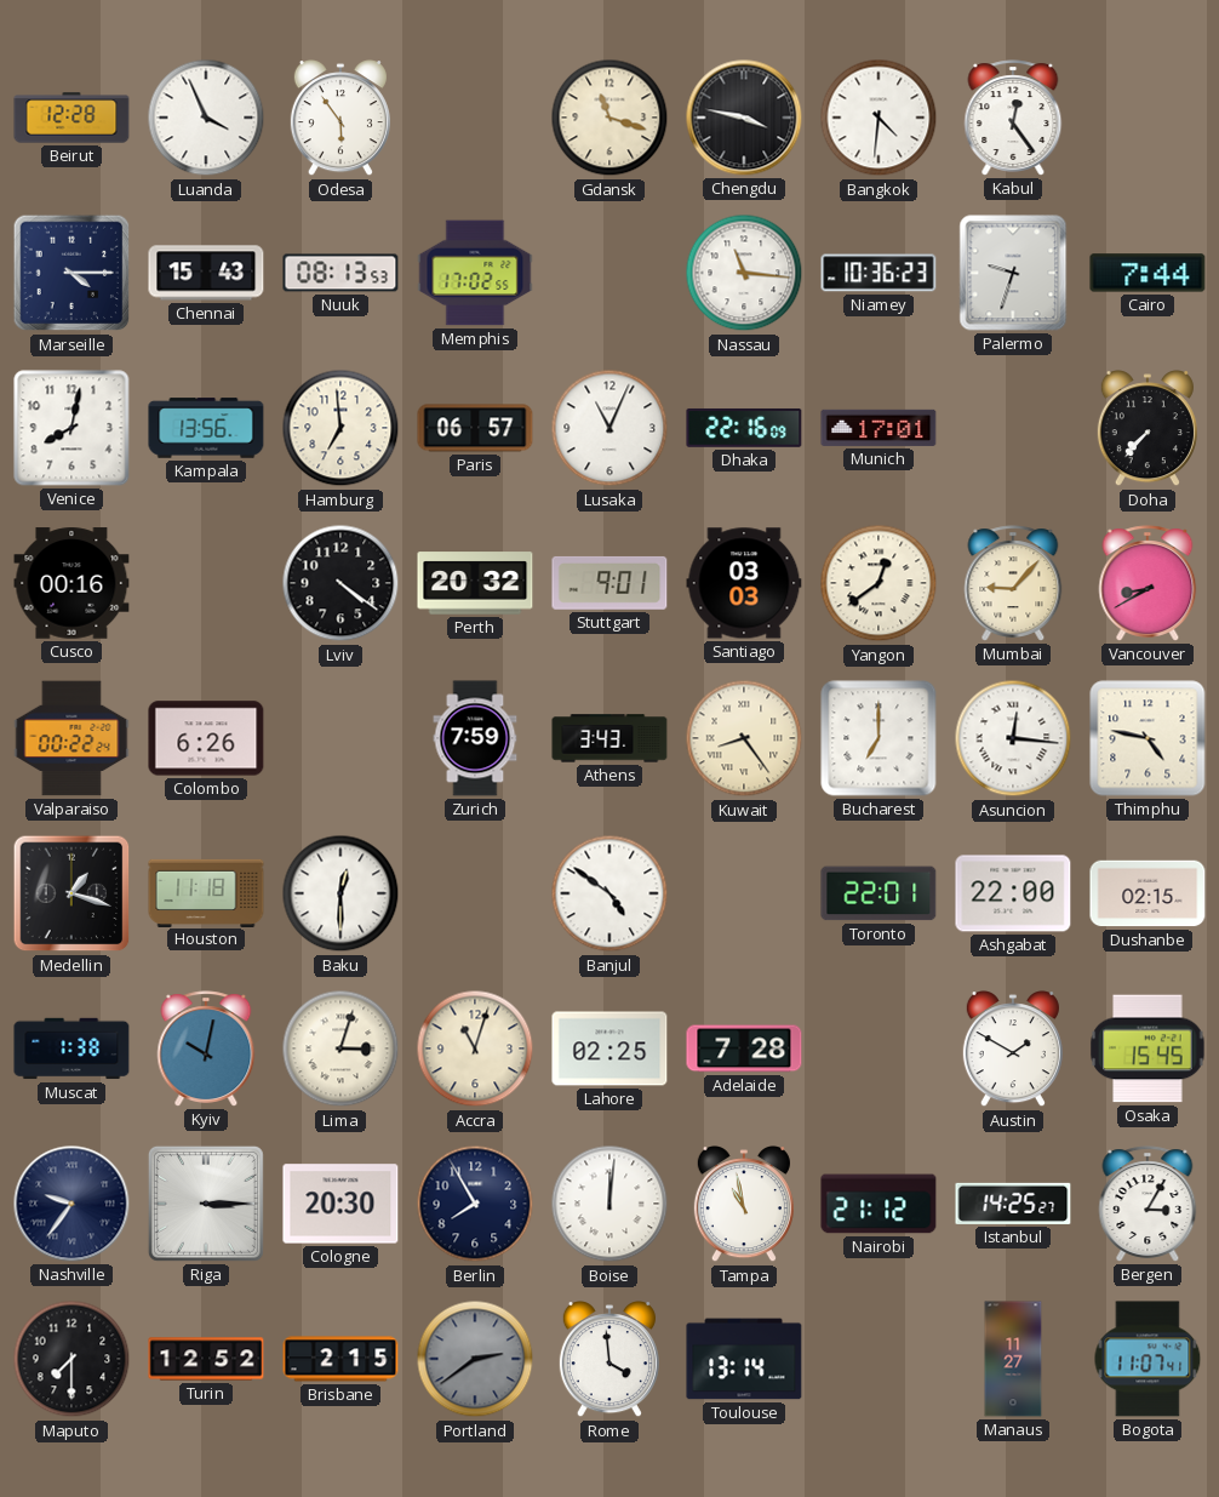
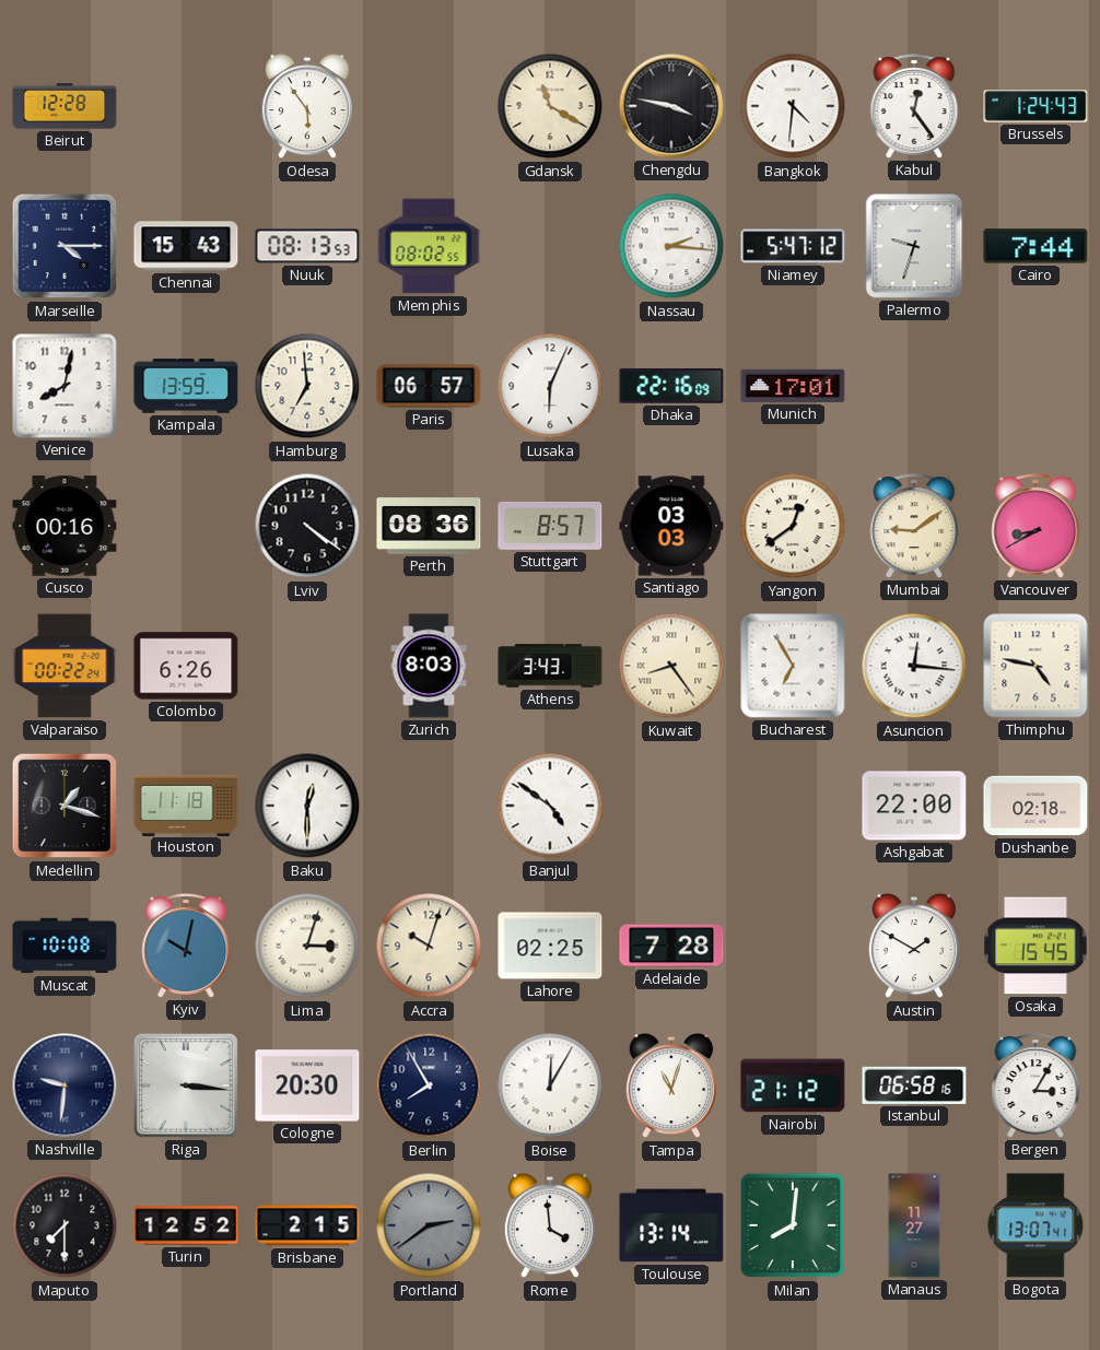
Luanda: 3:56 -> none (206, 118)
Gdansk: 11:18 -> 11:20 (550, 106)
Brussels: none -> 1:24 (1035, 106)
Memphis: 17:02 -> 08:02 (429, 246)
Nassau: 11:16 -> 2:16 (671, 246)
Niamey: 10:36 -> 5:47 (793, 246)
Kampala: 13:56 -> 13:59 (186, 386)
Lusaka: 11:04 -> 6:04 (550, 386)
Doha: 7:37 -> none (1148, 429)
Perth: 20:32 -> 08:36 (429, 526)
Stuttgart: 9:01 -> 8:57 (550, 526)
Mumbai: 9:07 -> 9:09 (914, 526)
Zurich: 7:59 -> 8:03 (429, 666)
Bucharest: 7:00 -> 6:55 (793, 666)
Toronto: 22:01 -> none (879, 893)
Dushanbe: 02:15 -> 02:18 (1035, 806)
Muscat: 1:38 -> 10:08 (65, 946)
Accra: 11:03 -> 10:03 (429, 946)
Nashville: 9:36 -> 9:31 (65, 1085)
Riga: 3:15 -> 3:16 (186, 1085)
Boise: 12:01 -> 12:05 (550, 1085)
Tampa: 10:58 -> 11:03 (671, 1087)
Istanbul: 14:25 -> 06:58 (914, 1085)
Milan: none -> 8:01 (793, 1225)
Bogota: 11:07 -> 13:07 (1035, 1225)
